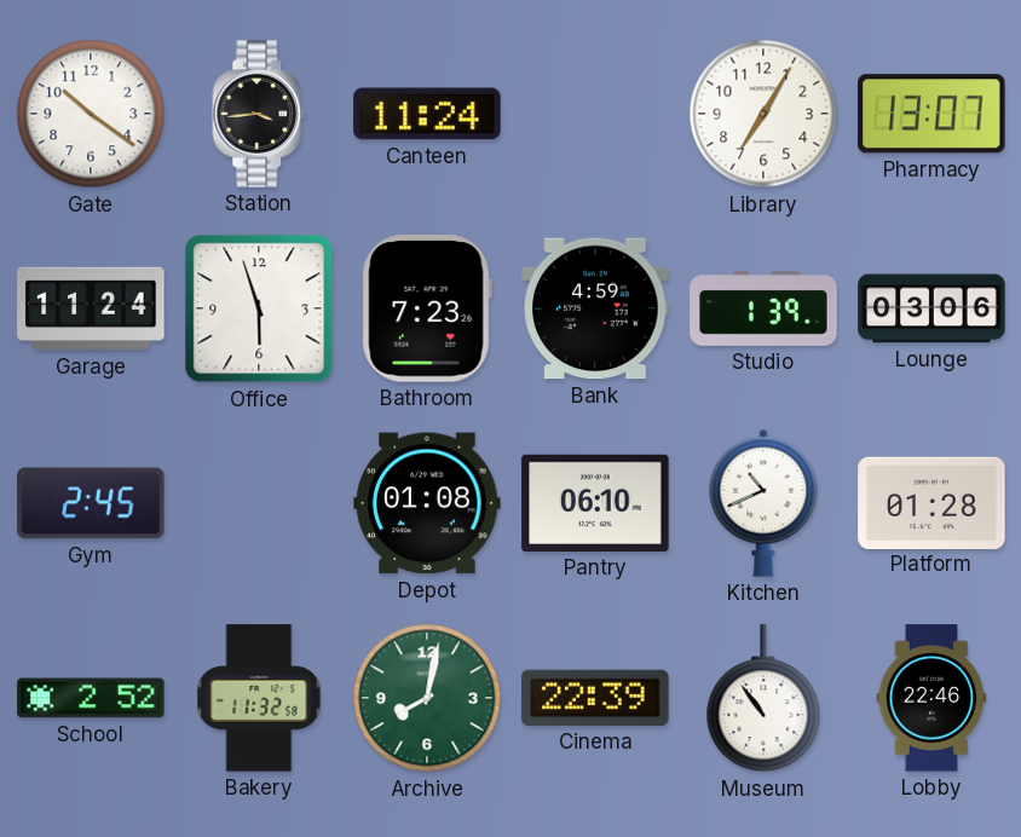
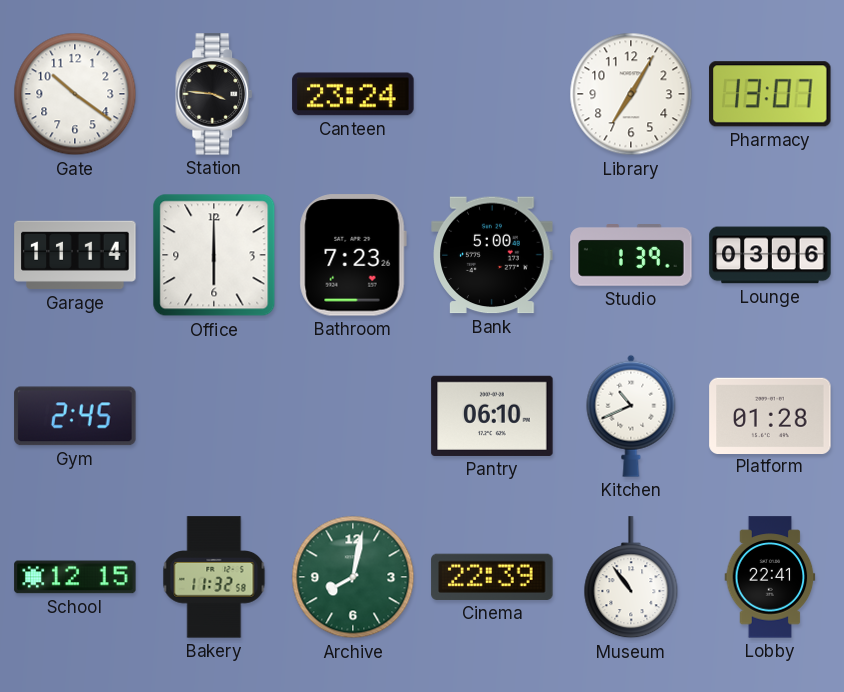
Station: 3:44 -> 3:46 (215, 94)
Canteen: 11:24 -> 23:24 (353, 94)
Garage: 11:24 -> 11:14 (75, 255)
Office: 5:57 -> 6:00 (214, 255)
Bank: 4:59 -> 5:00 (492, 255)
Depot: 01:08 -> none (427, 503)
School: 2:52 -> 12:15 (75, 577)
Lobby: 22:46 -> 22:41 (770, 577)
